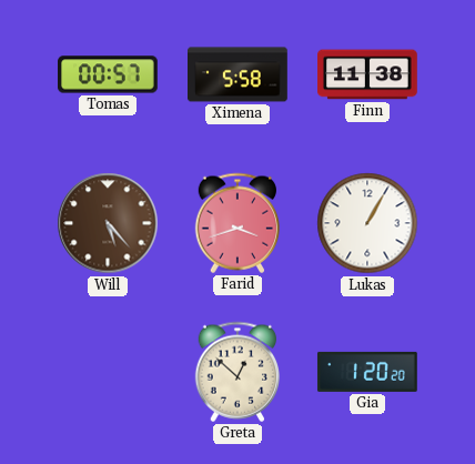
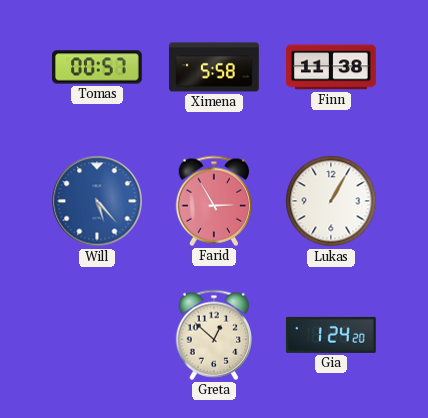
Will dial: brown -> blue (97, 201)
Farid: 3:42 -> 2:55 (214, 201)
Gia: 1:20 -> 1:24 (331, 335)
